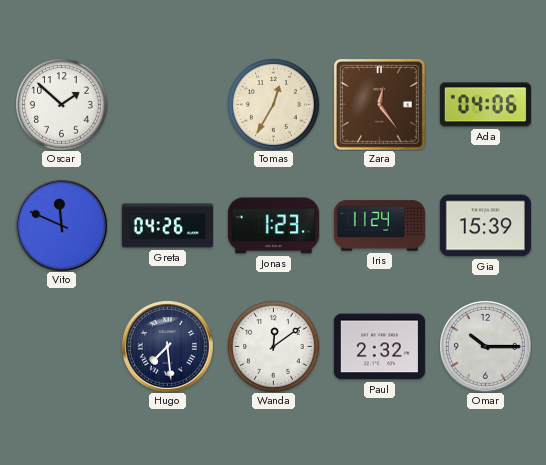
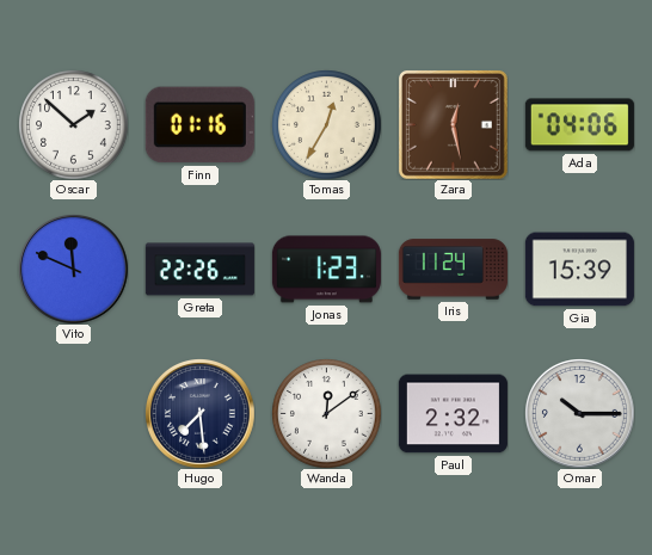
Finn: none -> 01:16 (199, 125)
Zara: 12:24 -> 12:28 (454, 125)
Greta: 04:26 -> 22:26 (199, 270)
